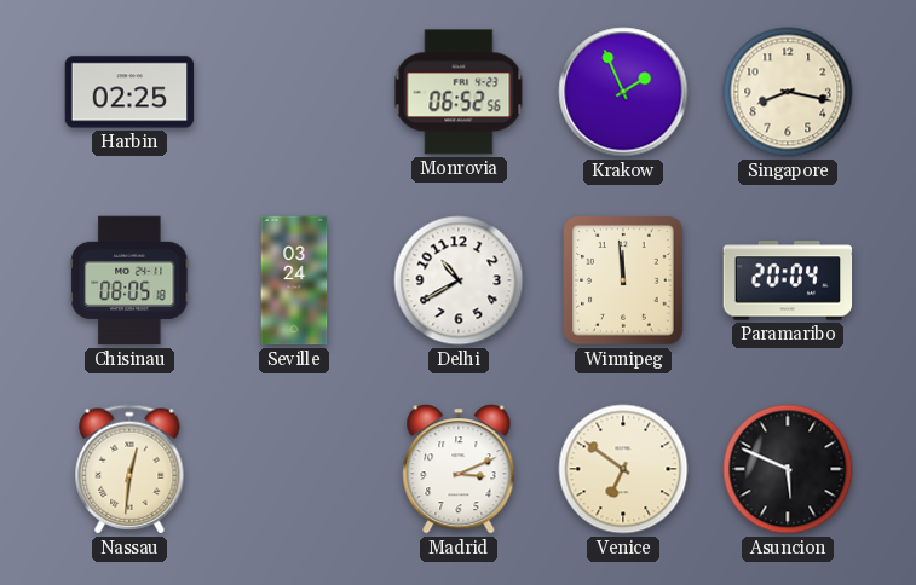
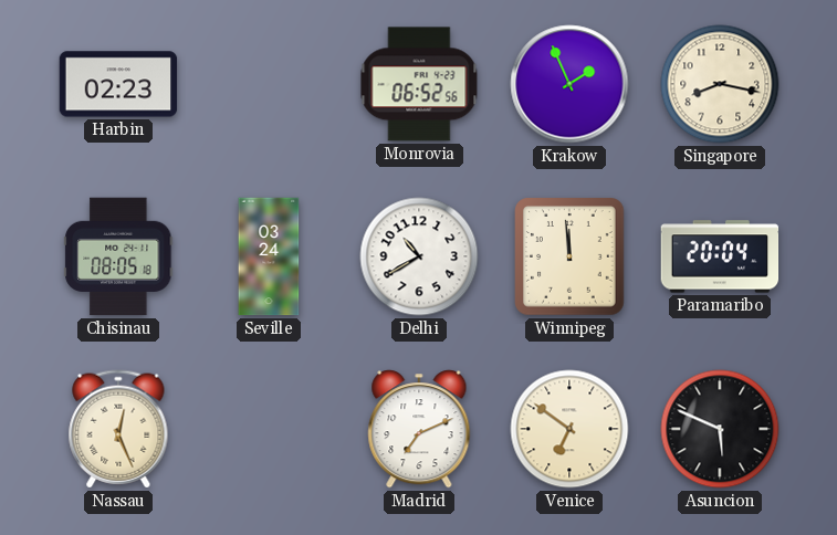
Harbin: 02:25 -> 02:23 (118, 84)
Nassau: 12:31 -> 12:26 (118, 429)
Madrid: 3:11 -> 7:11 (419, 429)
